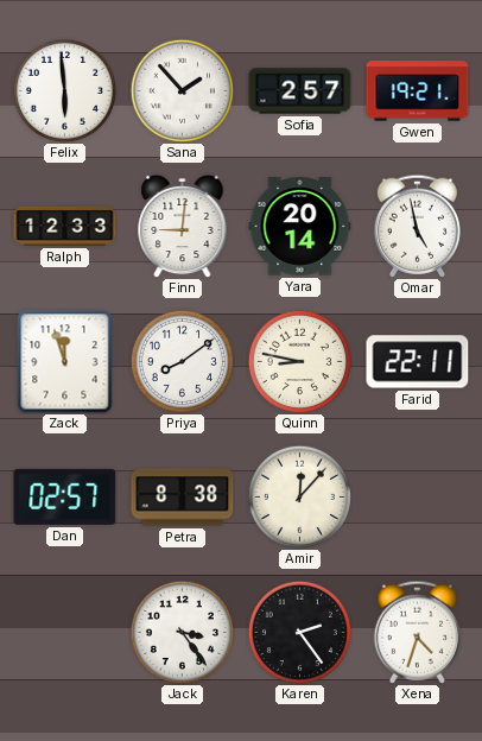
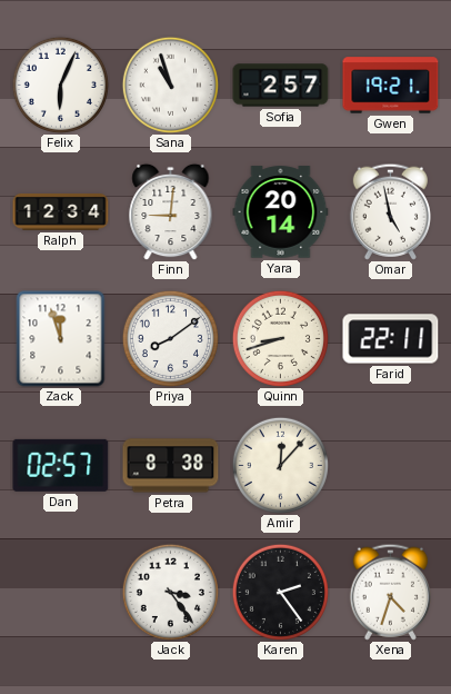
Felix: 5:59 -> 6:04 (60, 85)
Sana: 1:53 -> 10:57 (170, 85)
Ralph: 12:33 -> 12:34 (61, 211)
Quinn: 8:47 -> 8:42 (280, 338)
